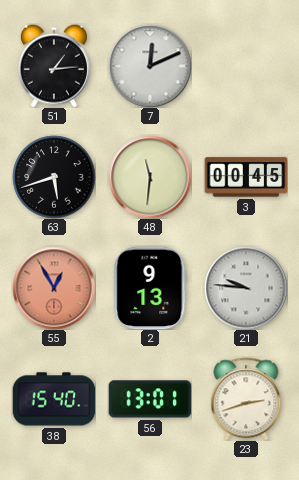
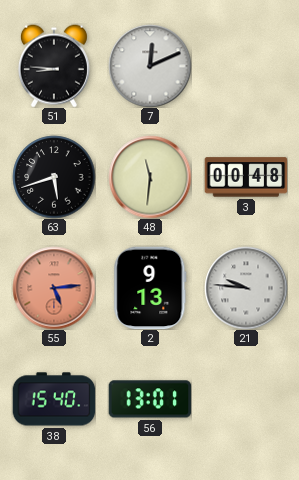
51: 1:14 -> 8:46 (54, 66)
3: 00:45 -> 00:48 (246, 177)
55: 12:55 -> 5:14 (54, 288)
23: 2:42 -> none (246, 399)
